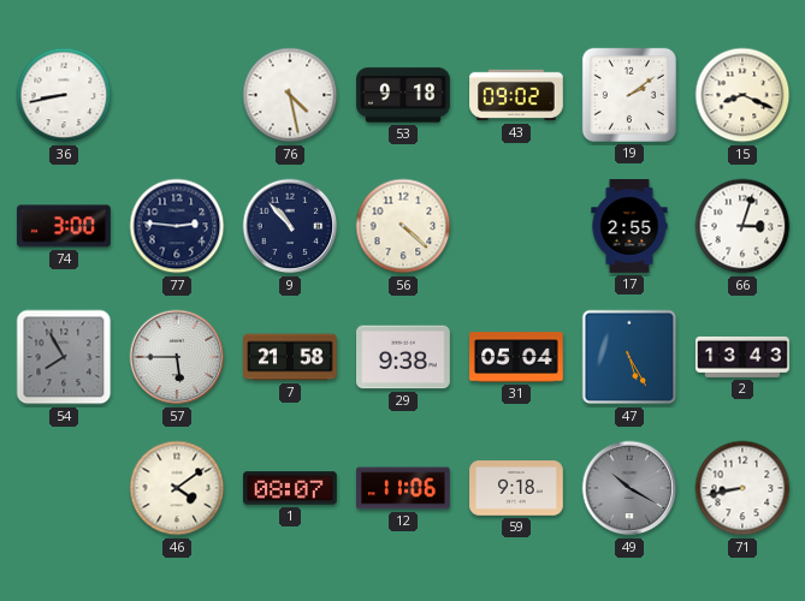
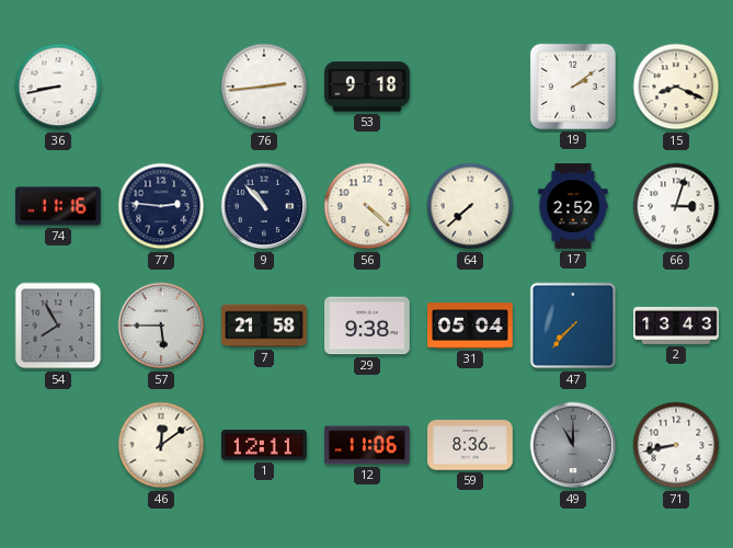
76: 4:28 -> 2:44 (264, 87)
43: 09:02 -> none (516, 95)
74: 3:00 -> 11:16 (59, 206)
64: none -> 7:38 (470, 206)
17: 2:55 -> 2:52 (573, 206)
47: 5:25 -> 7:37 (573, 326)
46: 4:09 -> 12:09 (161, 445)
1: 08:07 -> 12:11 (265, 445)
59: 9:18 -> 8:36 (470, 445)
49: 10:20 -> 11:00 (573, 445)
